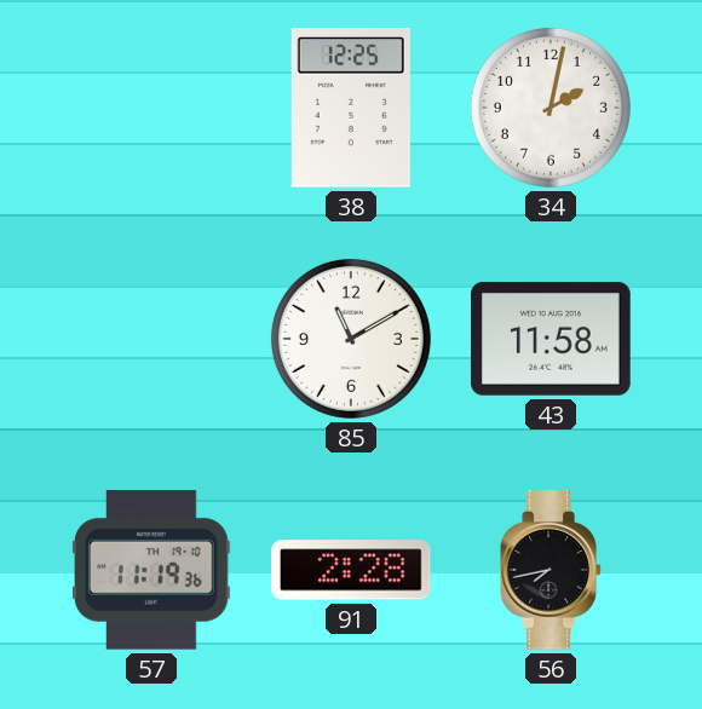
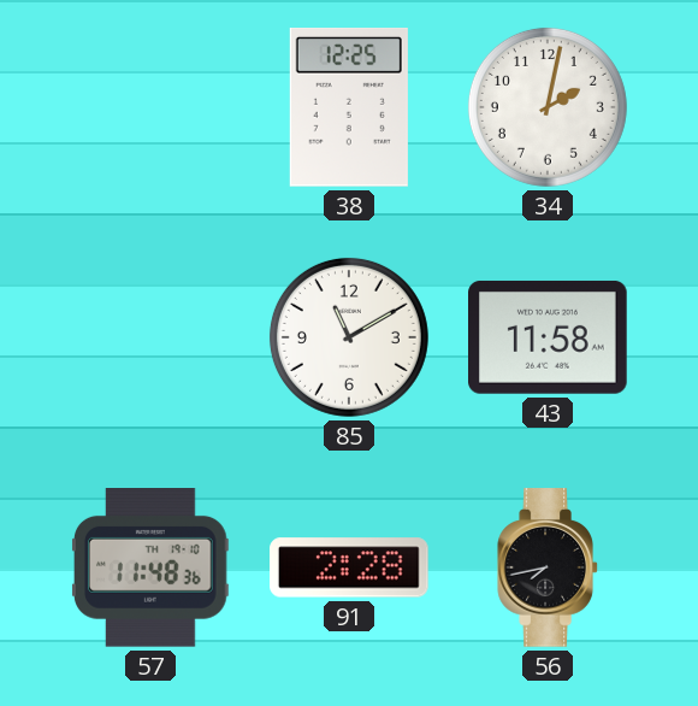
57: 11:19 -> 11:48 (152, 569)
